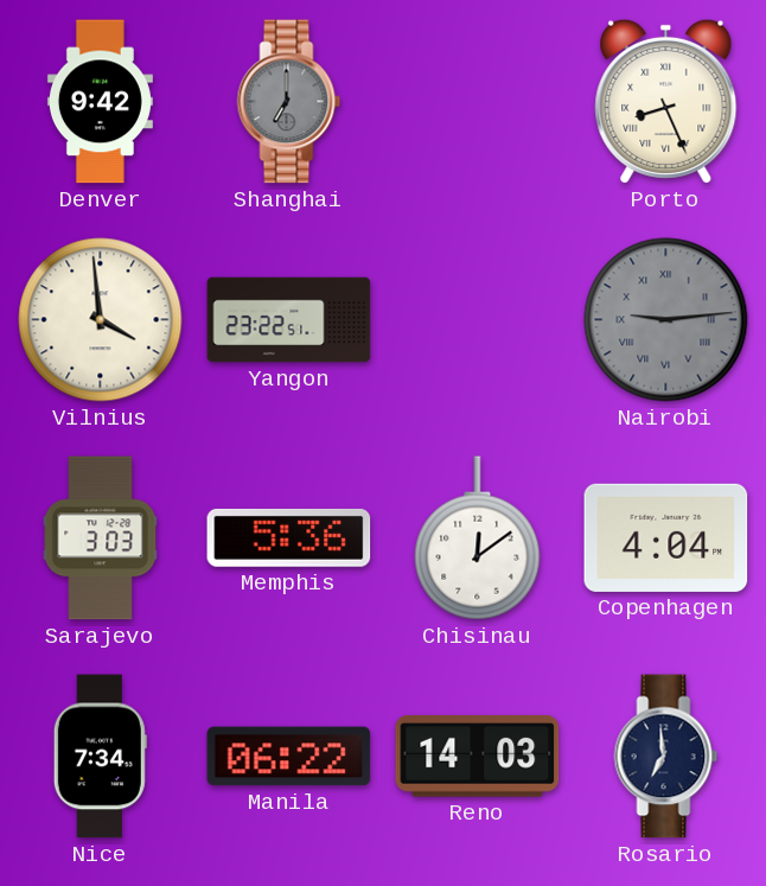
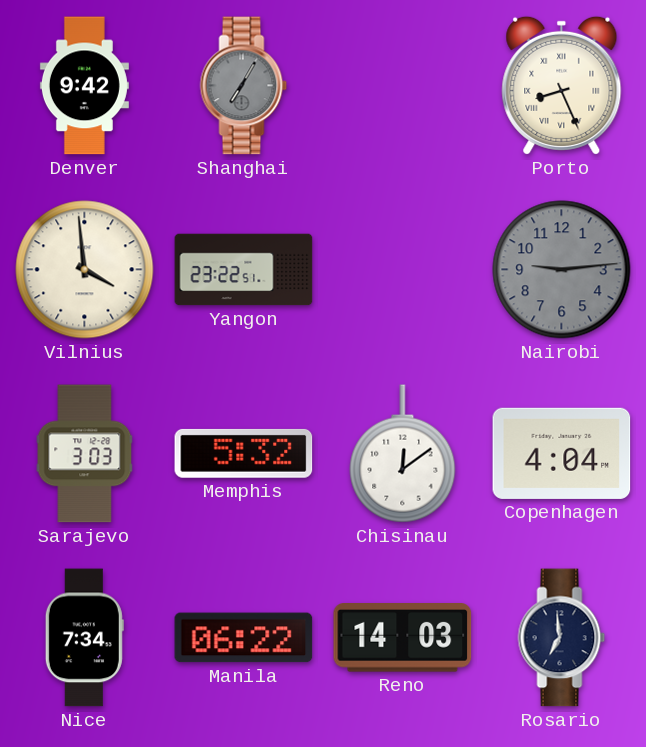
Shanghai: 7:00 -> 7:05 (244, 86)
Nairobi numerals: Roman -> Arabic (562, 270)
Memphis: 5:36 -> 5:32 (244, 453)
